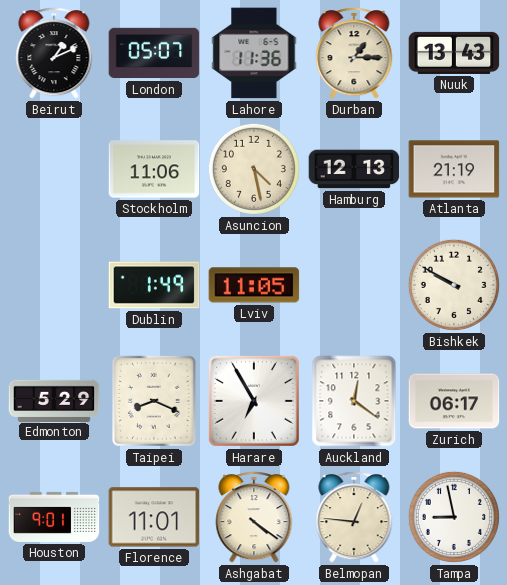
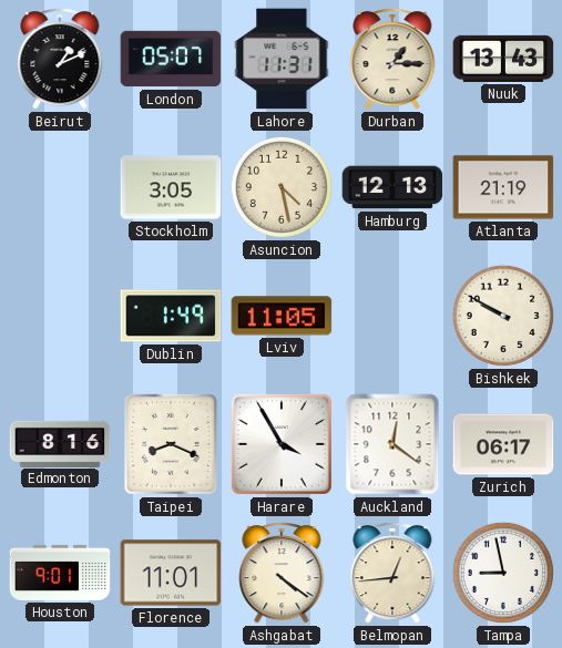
Lahore: 11:36 -> 11:31 (282, 59)
Stockholm: 11:06 -> 3:05 (171, 187)
Edmonton: 5:29 -> 8:16 (60, 443)
Harare: 6:55 -> 3:55 (282, 444)
Belmopan: 12:46 -> 12:44 (392, 573)
